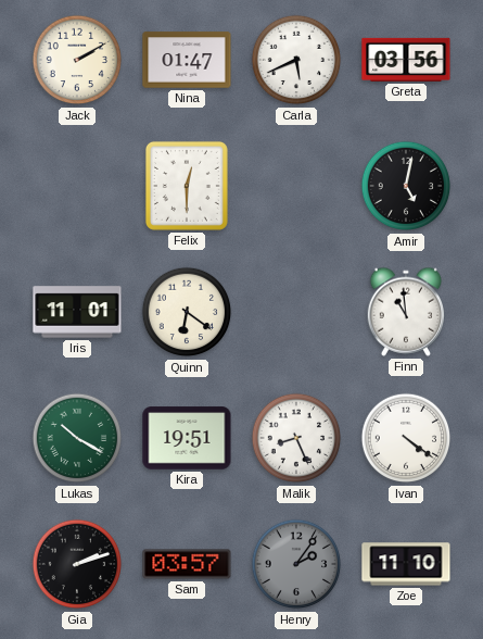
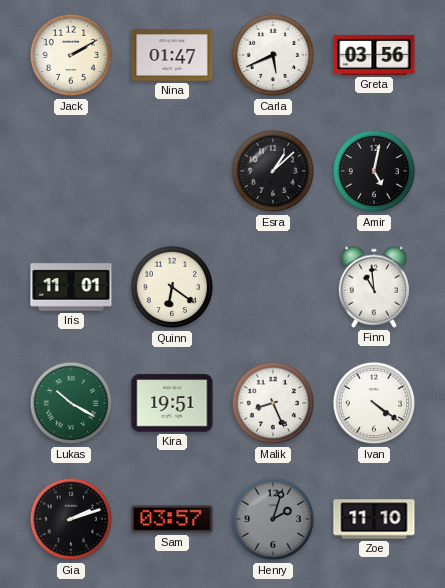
Felix: 12:30 -> none (187, 186)
Esra: none -> 1:08 (273, 171)
Henry: 2:06 -> 2:03 (273, 519)
